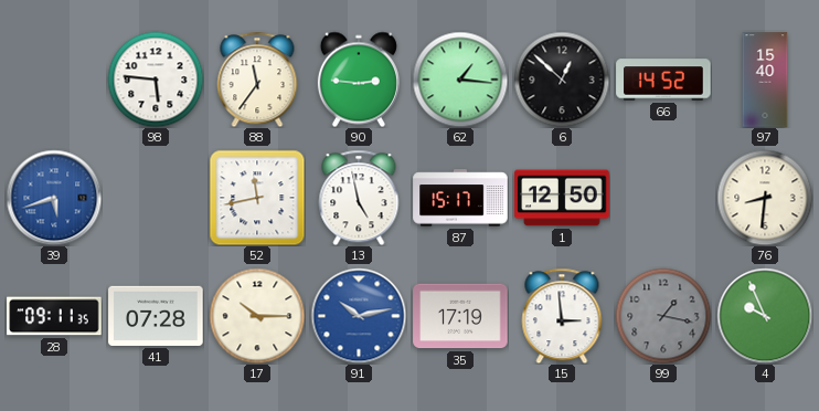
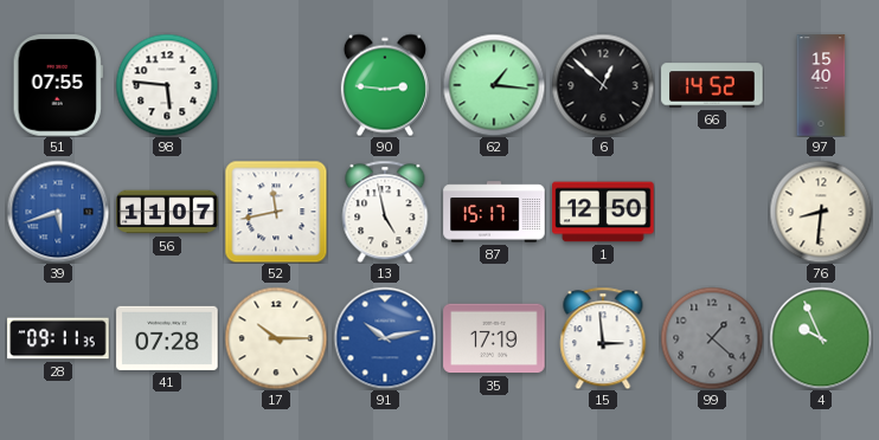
51: none -> 07:55 (58, 85)
88: 11:36 -> none (257, 80)
56: none -> 11:07 (167, 212)
99: 1:17 -> 1:22 (712, 338)
